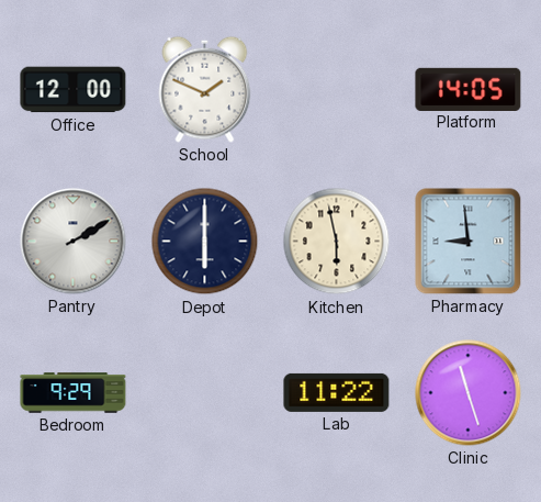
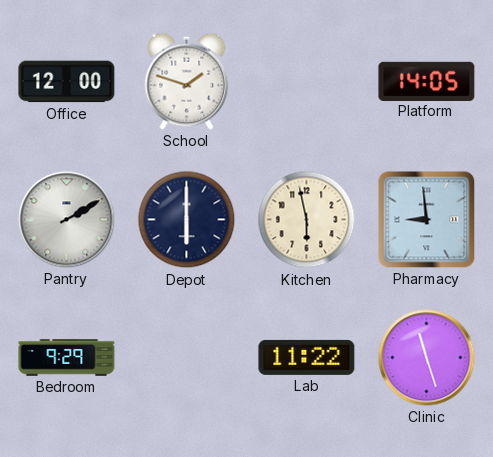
School: 1:49 -> 1:48 (187, 81)
